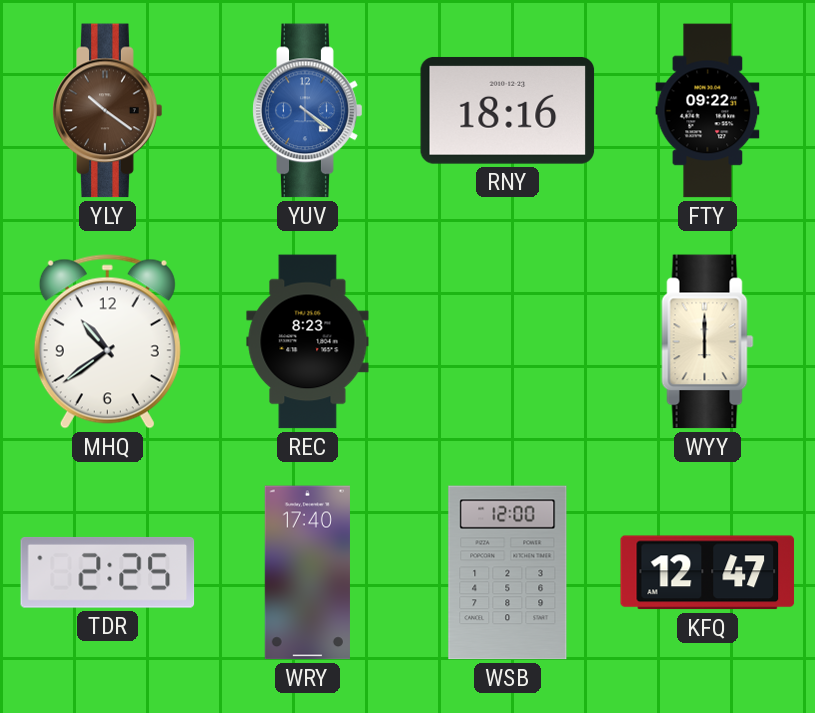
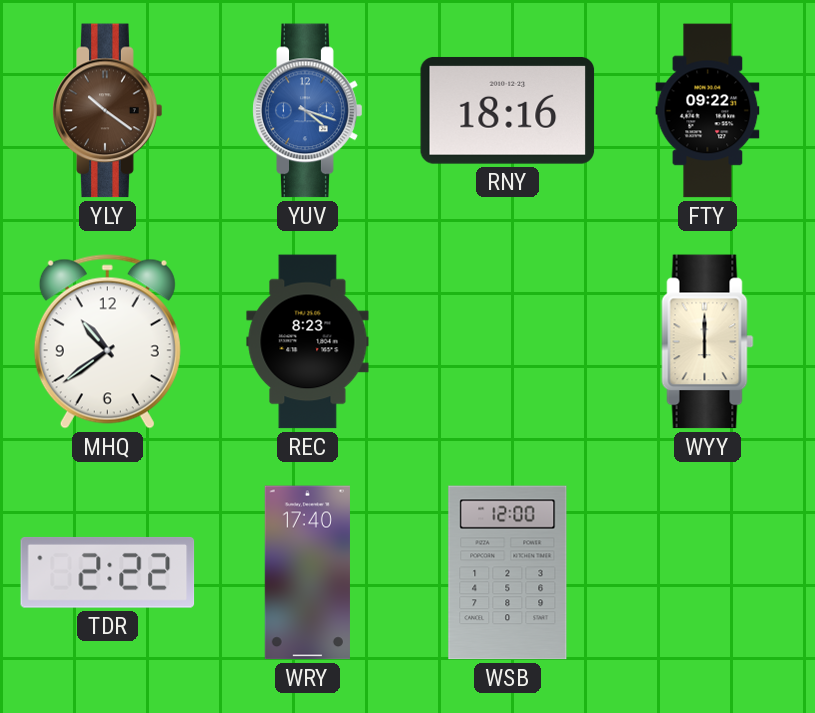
YUV: 4:21 -> 4:18 (308, 111)
TDR: 2:25 -> 2:22 (108, 572)
KFQ: 12:47 -> none (708, 573)
